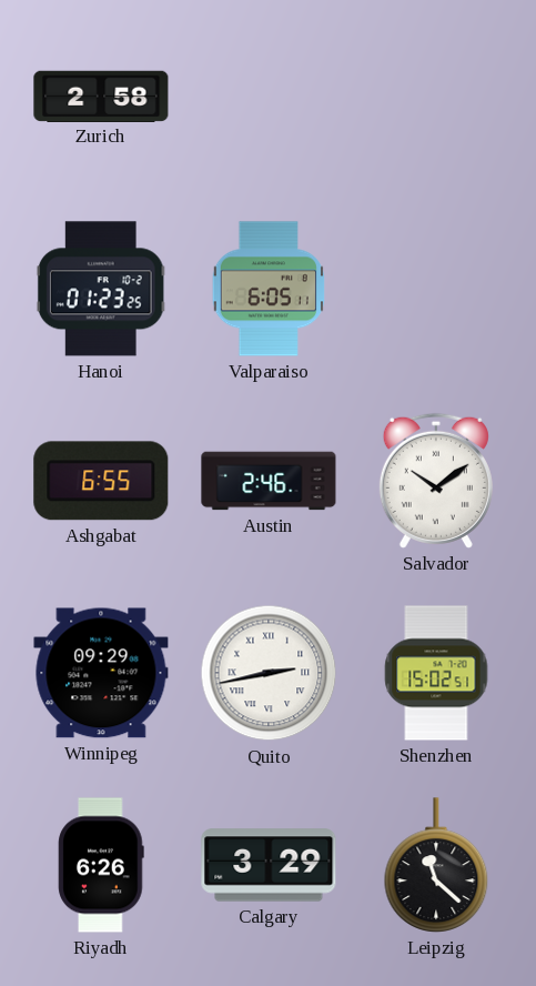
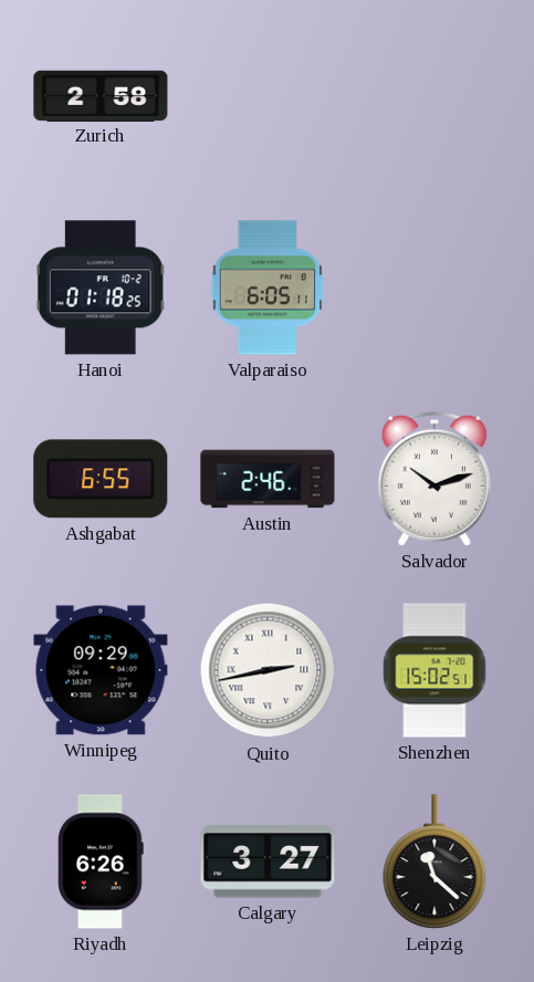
Hanoi: 01:23 -> 01:18 (101, 288)
Salvador: 10:09 -> 10:12 (434, 479)
Calgary: 3:29 -> 3:27 (268, 861)
